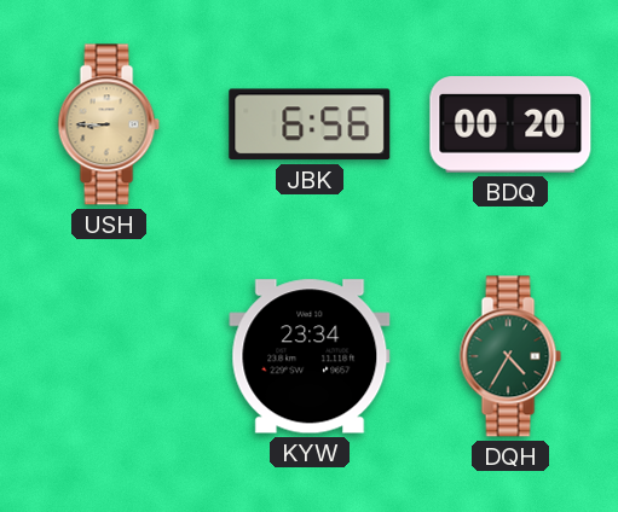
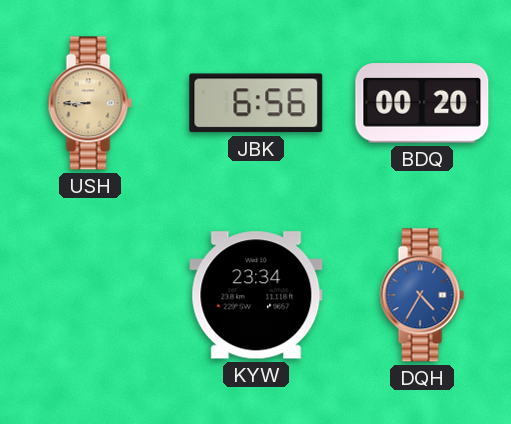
DQH dial: green -> blue (422, 295)
